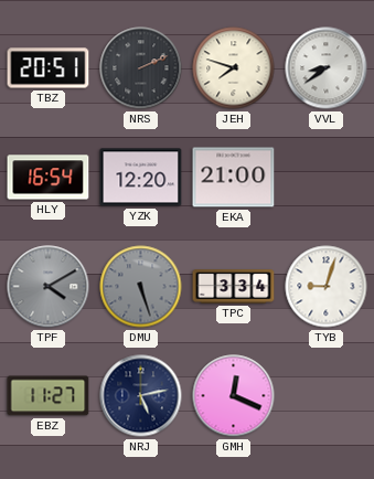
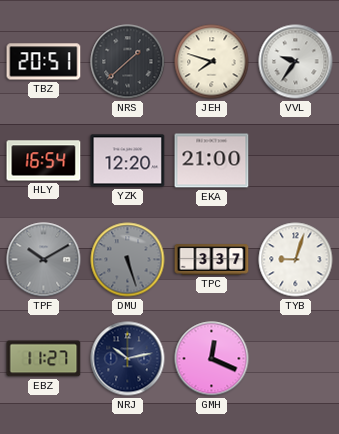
NRS: 2:11 -> 1:38 (128, 62)
VVL: 8:39 -> 9:36 (296, 62)
TPF: 4:10 -> 10:10 (44, 260)
TPC: 3:34 -> 3:37 (212, 260)
NRJ: 5:13 -> 10:13 (128, 359)
